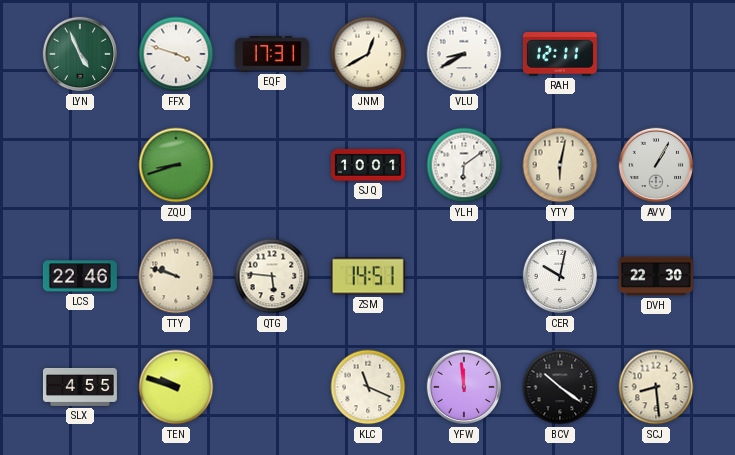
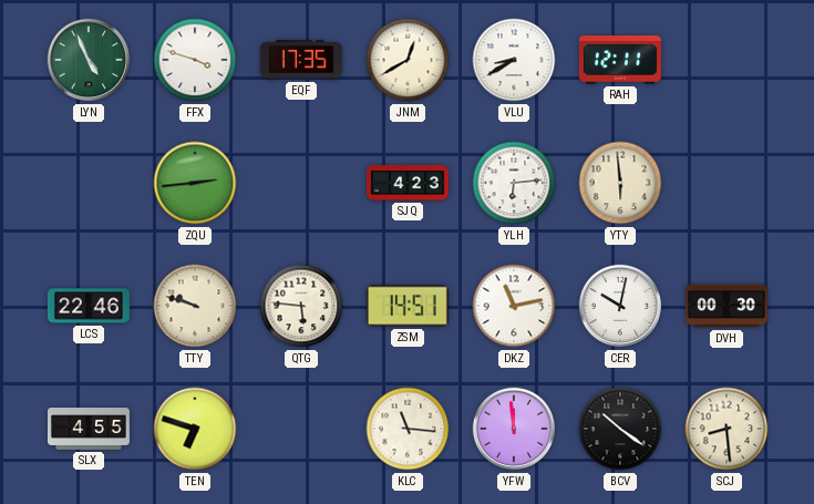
EQF: 17:31 -> 17:35 (301, 60)
ZQU: 8:42 -> 2:44 (195, 183)
SJQ: 10:01 -> 4:23 (408, 183)
YLH: 6:09 -> 6:14 (514, 183)
YTY: 6:02 -> 5:59 (620, 183)
AVV: 1:05 -> none (656, 165)
DKZ: none -> 11:13 (514, 306)
DVH: 22:30 -> 00:30 (727, 306)
TEN: 9:48 -> 6:48 (195, 429)
KLC: 11:19 -> 11:16 (408, 429)
